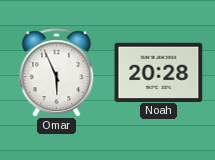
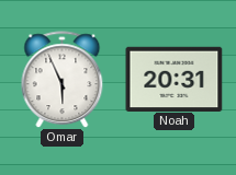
Noah: 20:28 -> 20:31 (175, 79)
